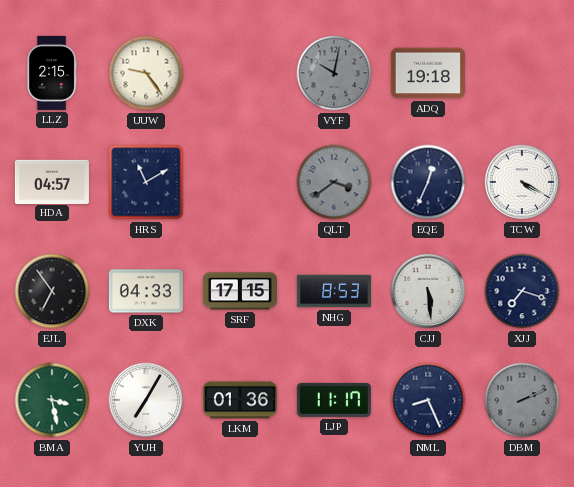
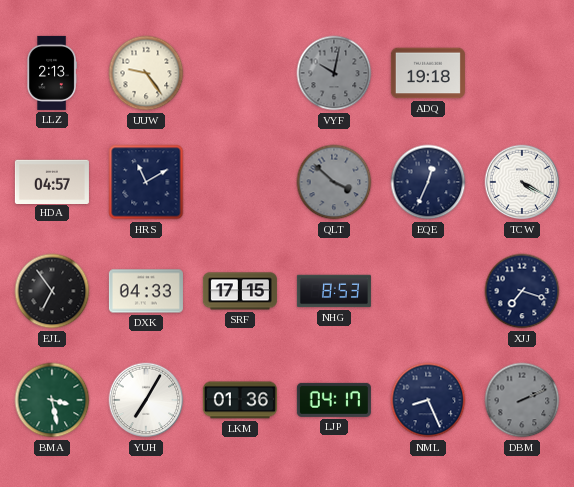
LLZ: 2:15 -> 2:13 (52, 73)
QLT: 3:39 -> 3:52 (334, 182)
CJJ: 5:29 -> none (428, 291)
LJP: 11:17 -> 04:17 (334, 400)
